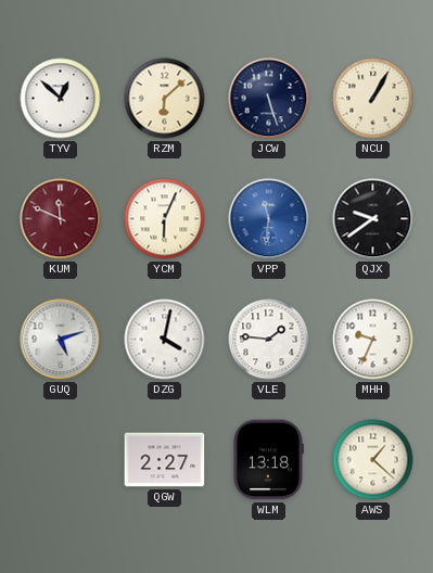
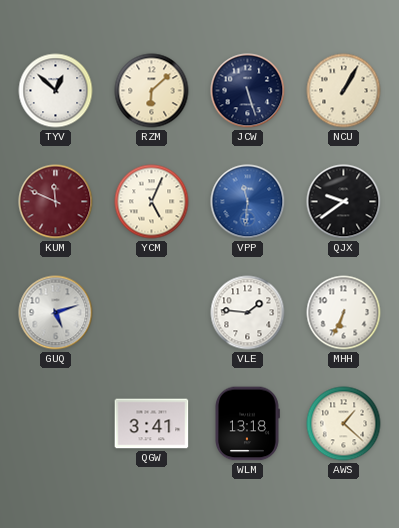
YCM: 6:04 -> 5:04 (152, 202)
DZG: 4:02 -> none (165, 340)
MHH: 9:34 -> 6:34 (344, 313)
QGW: 2:27 -> 3:41 (152, 424)
